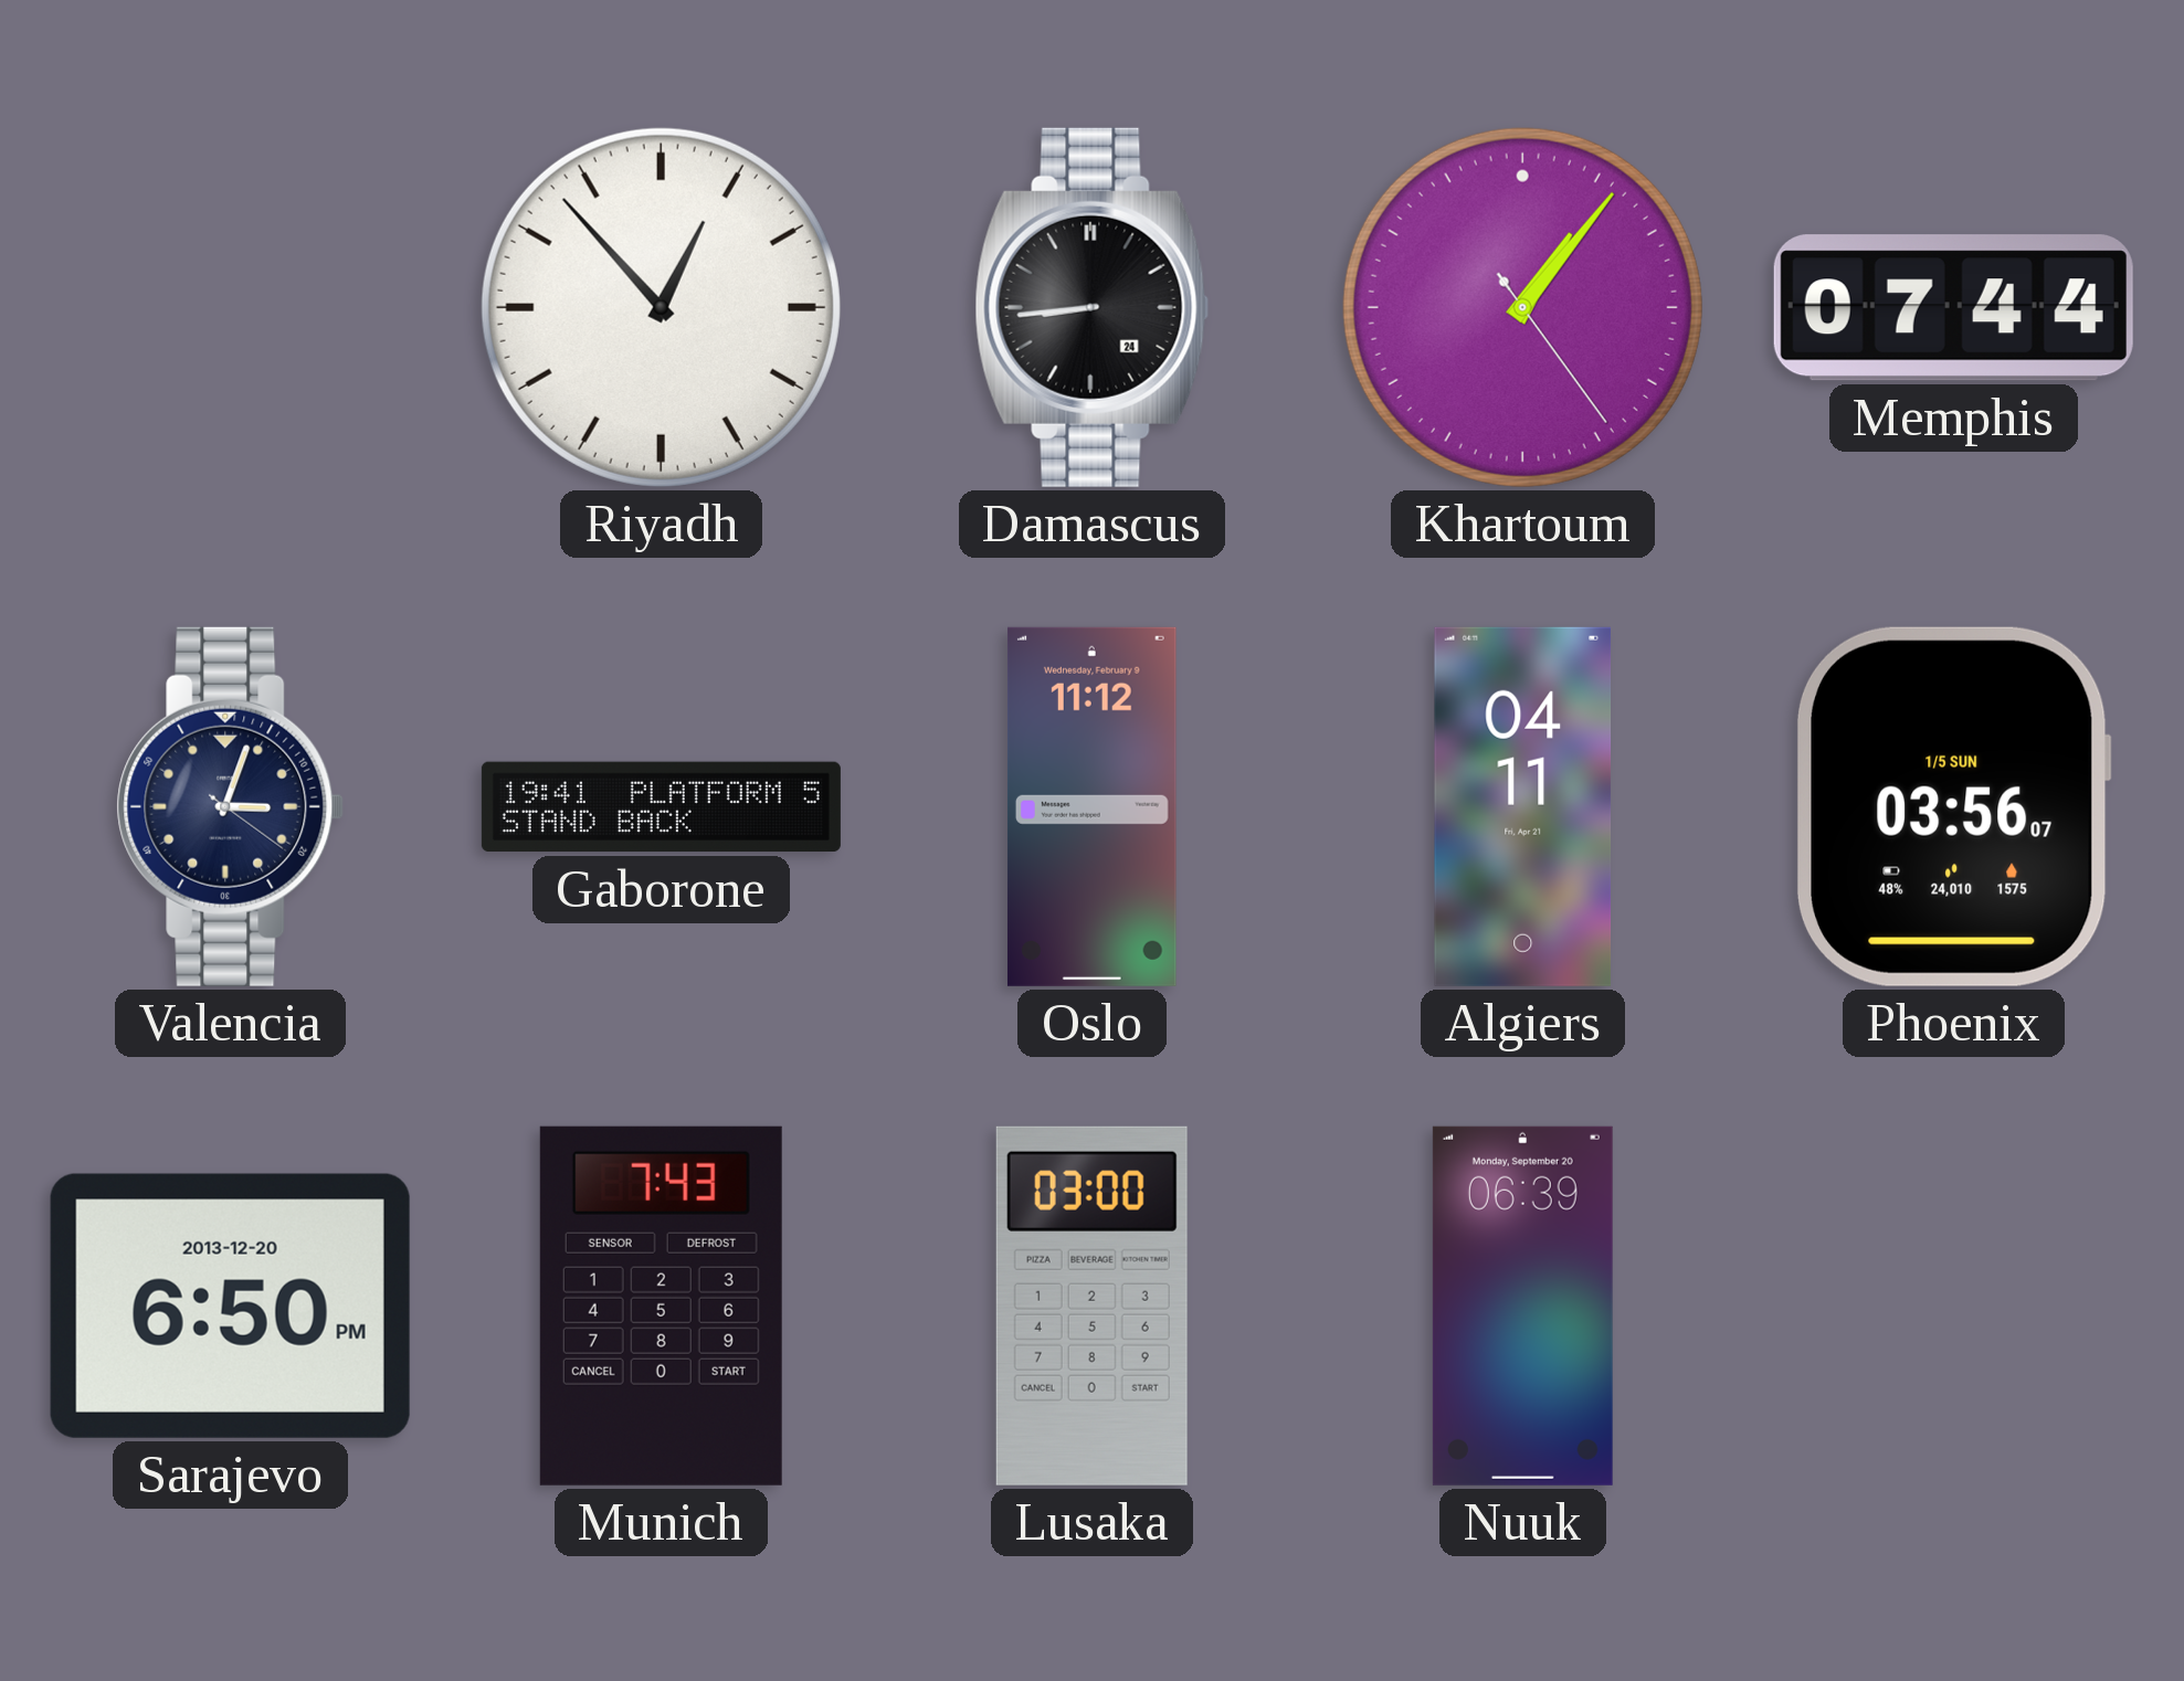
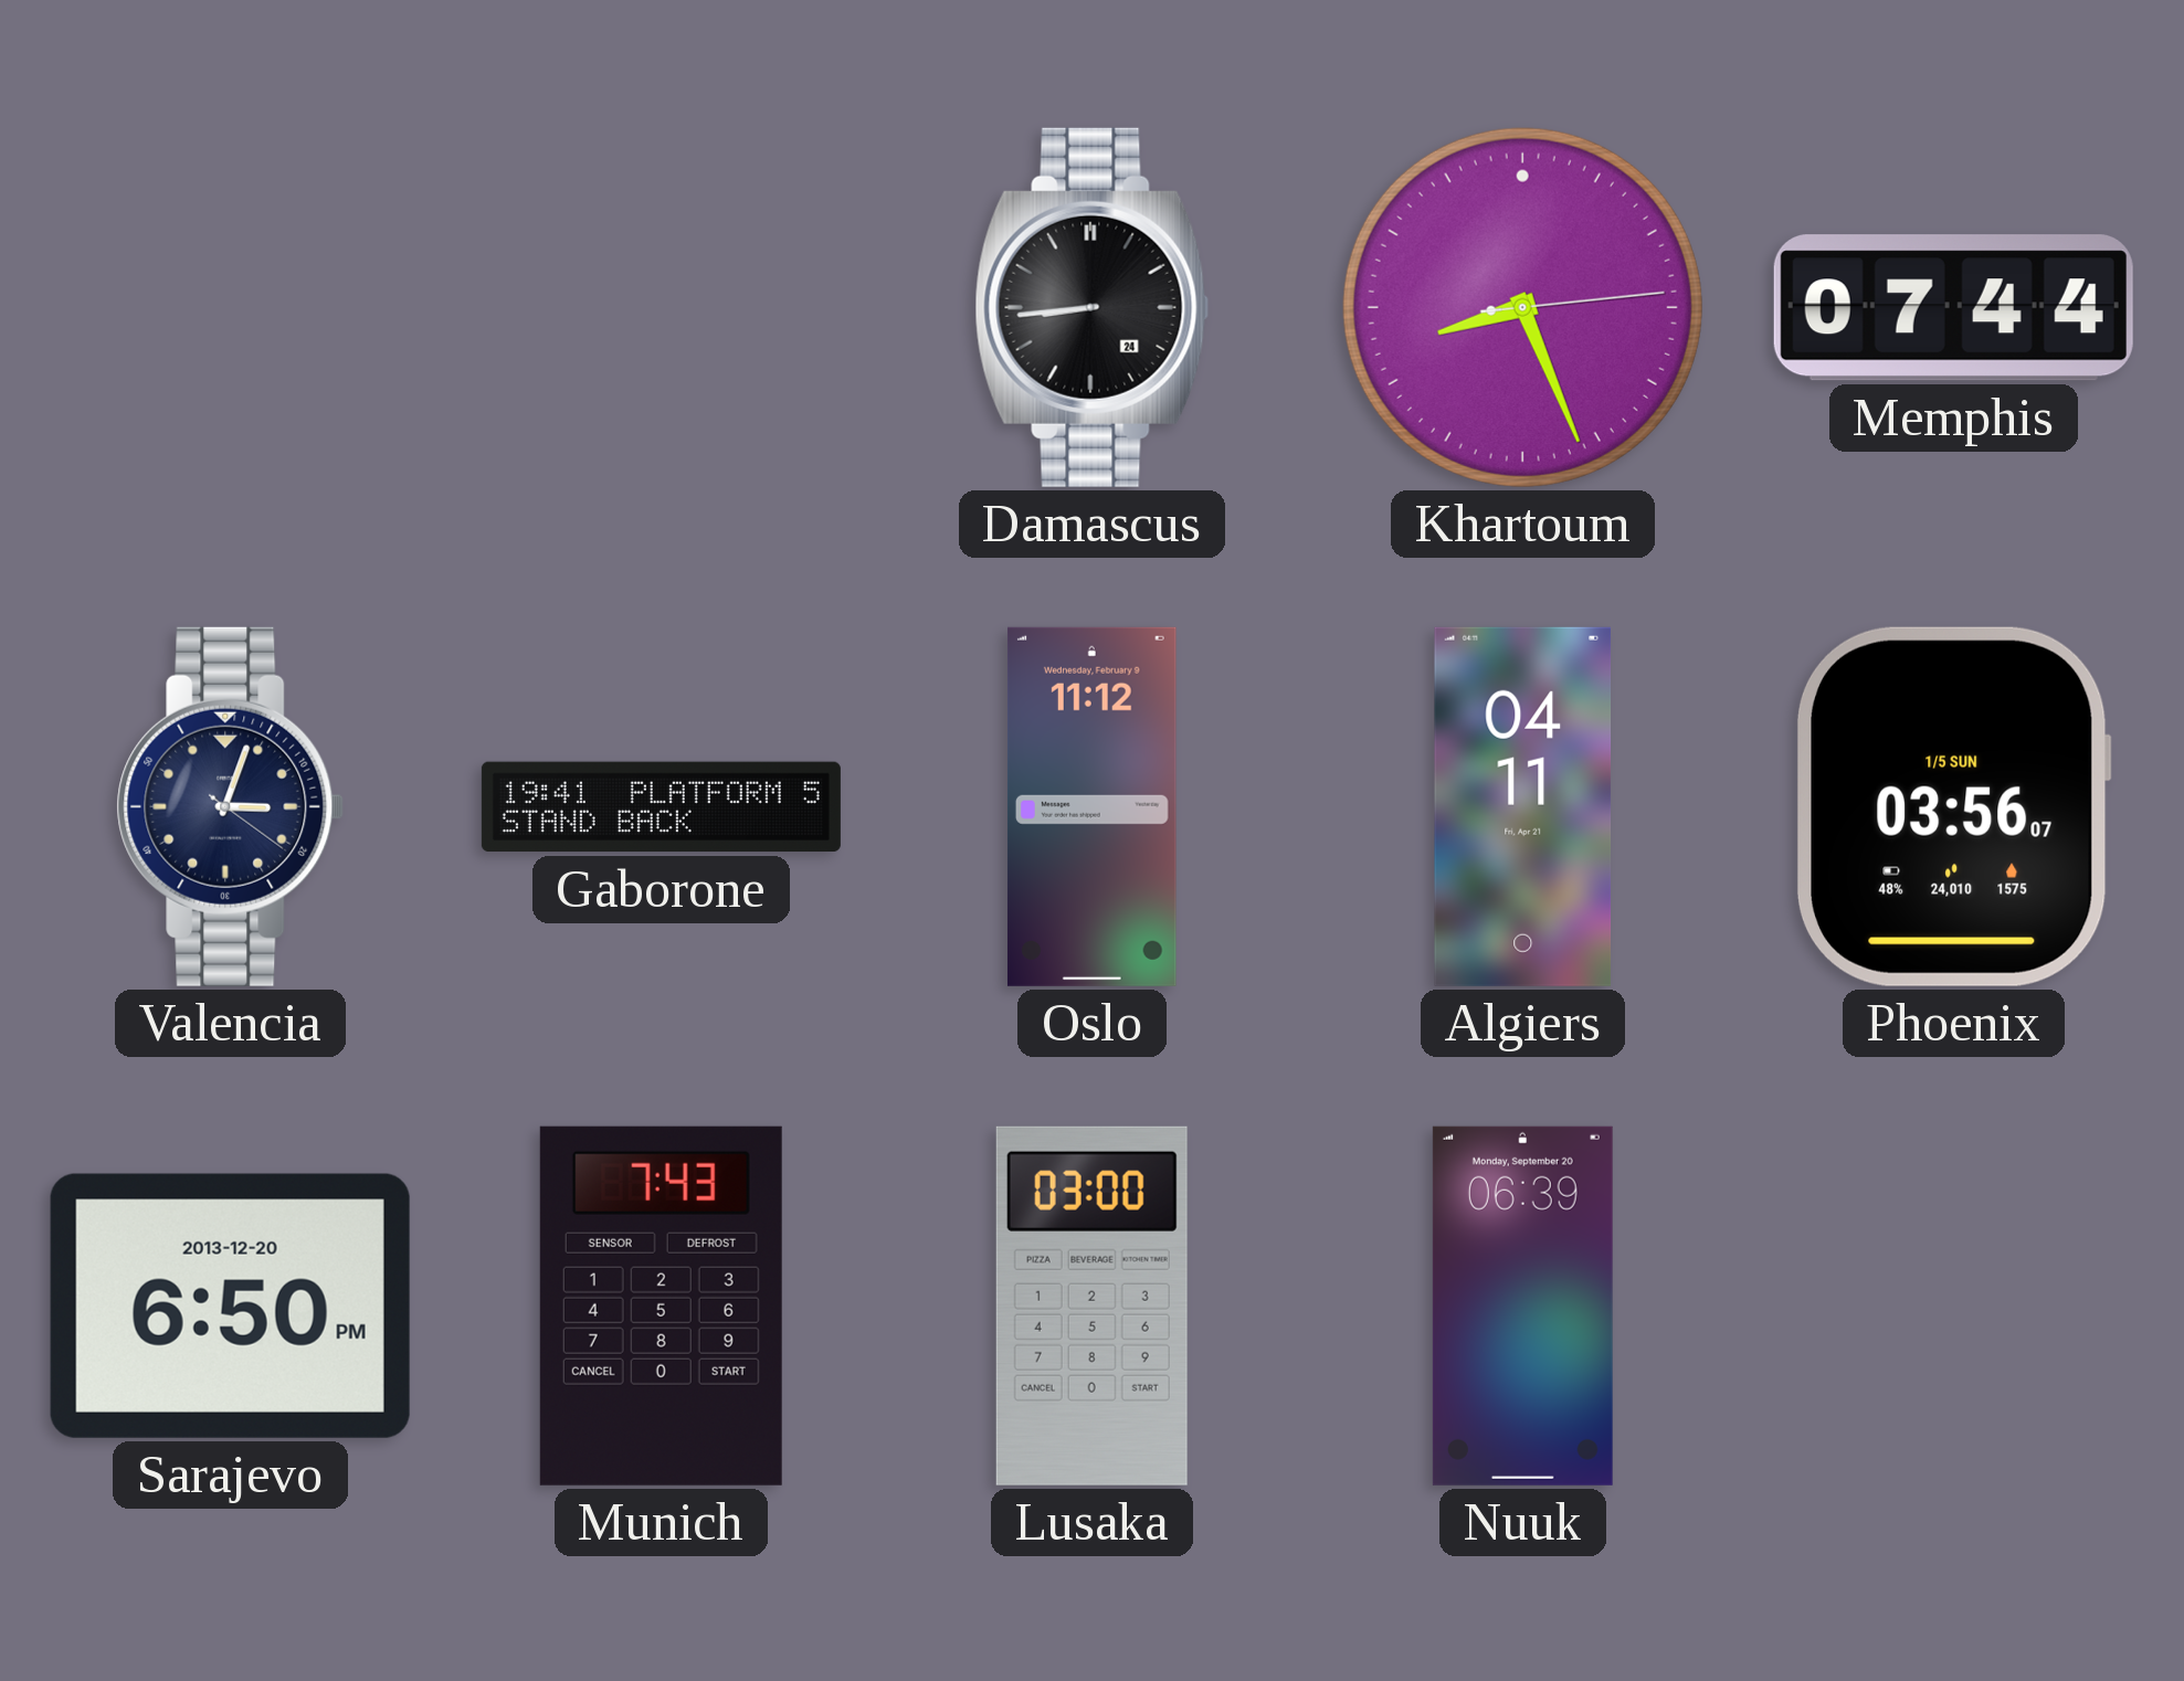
Riyadh: 12:53 -> none (661, 307)
Khartoum: 1:06 -> 8:26 (1522, 307)
